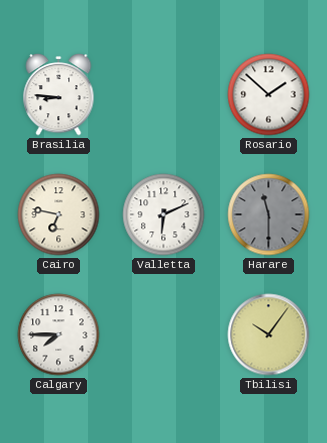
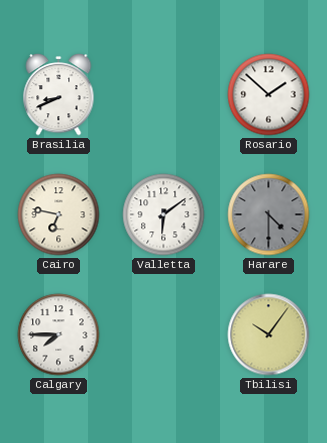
Brasilia: 8:46 -> 8:41 (59, 95)
Valletta: 6:11 -> 6:09 (164, 215)
Harare: 11:30 -> 4:30 (269, 215)
